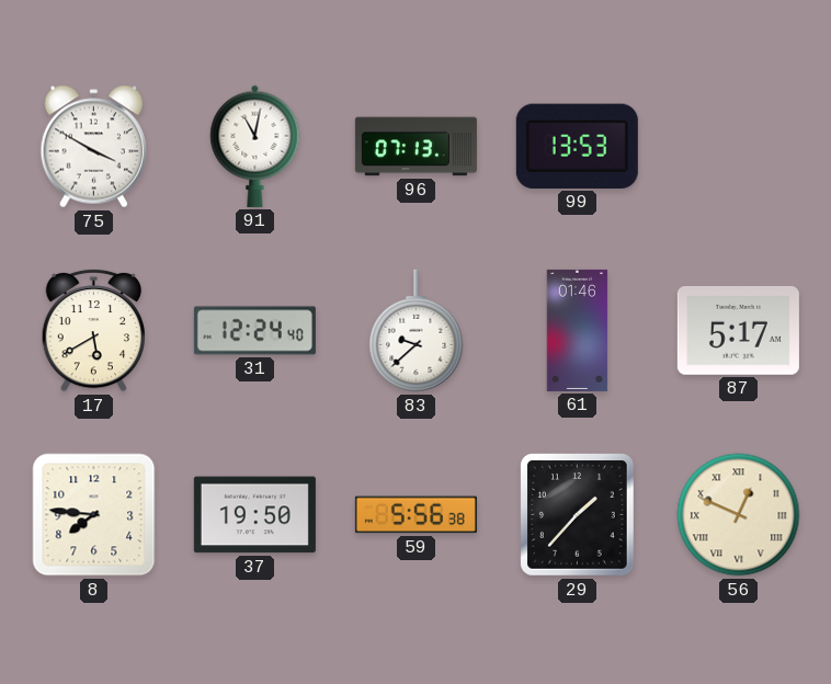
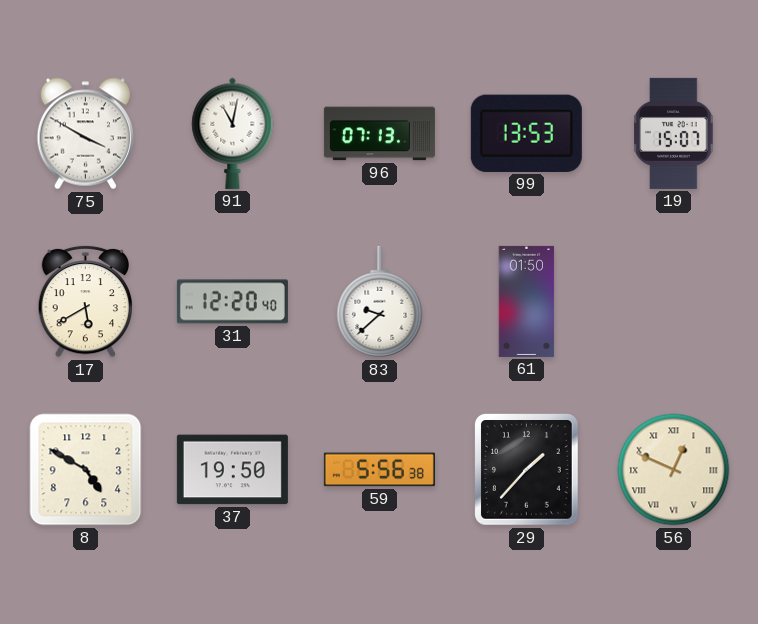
19: none -> 15:07 (674, 133)
31: 12:24 -> 12:20 (232, 302)
61: 01:46 -> 01:50 (527, 301)
87: 5:17 -> none (738, 330)
8: 7:46 -> 4:50 (86, 470)
